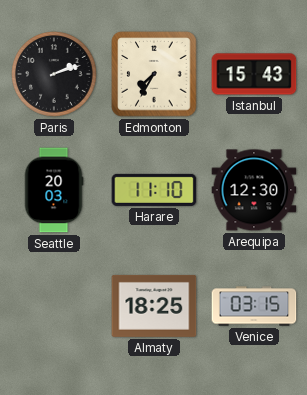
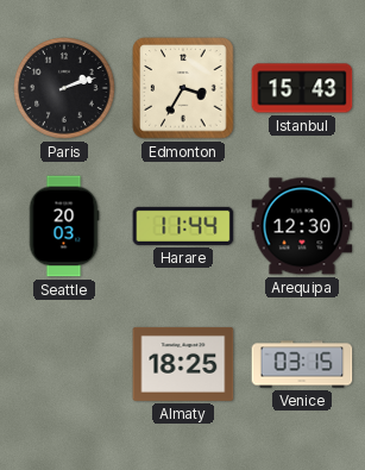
Edmonton: 7:35 -> 3:35 (183, 88)
Harare: 11:10 -> 11:44 (183, 226)
